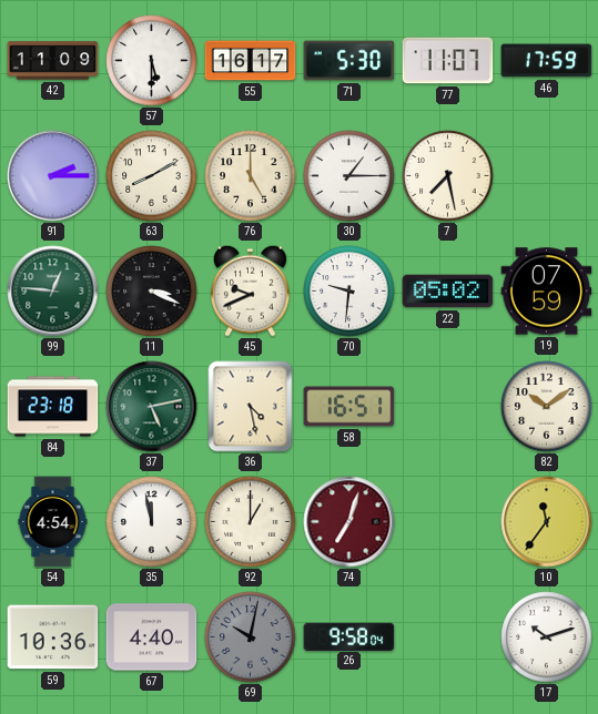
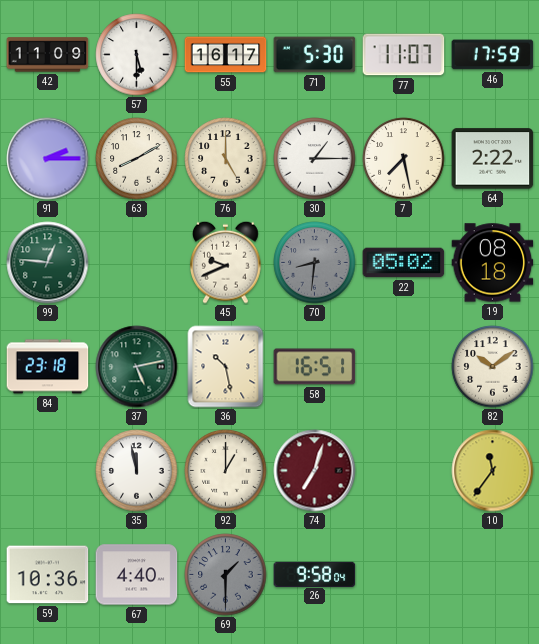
64: none -> 2:22 (493, 159)
11: 3:19 -> none (152, 292)
70: 9:31 -> 8:31 (315, 263)
70 dial: white -> grey (315, 263)
19: 07:59 -> 08:18 (493, 263)
36: 4:28 -> 10:28 (226, 367)
54: 4:54 -> none (53, 522)
69: 10:02 -> 1:30 (226, 575)
17: 10:12 -> none (547, 637)
